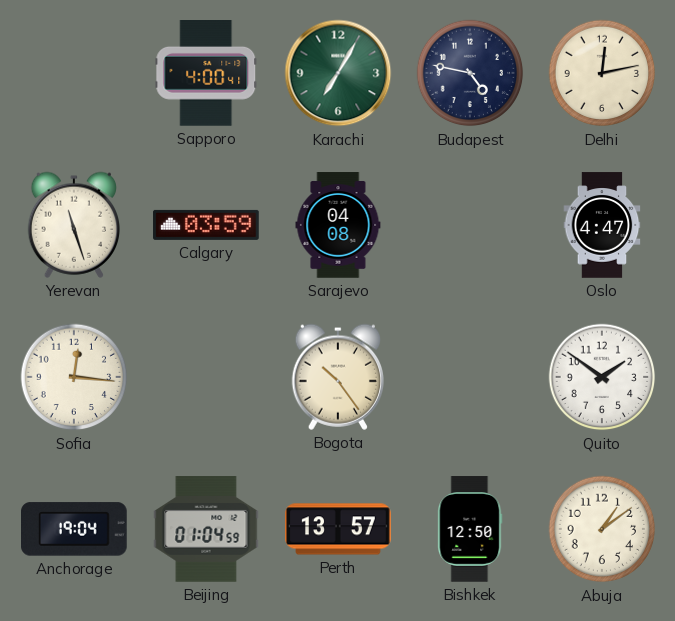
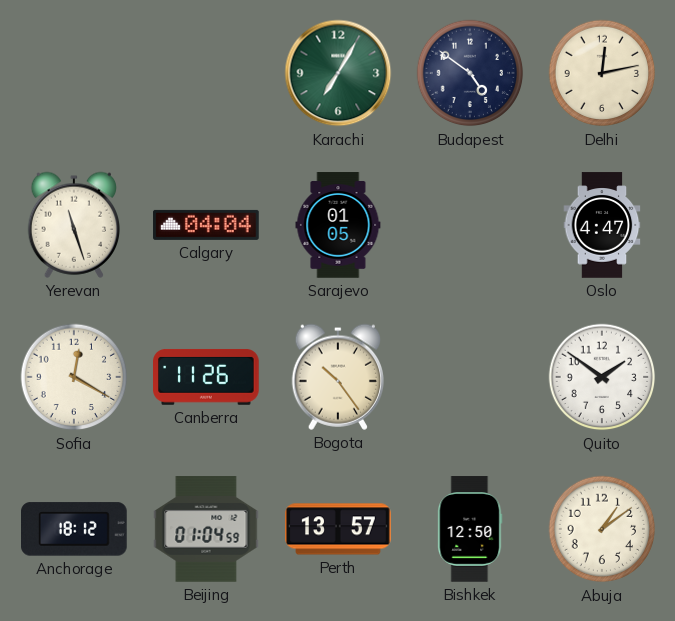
Sapporo: 4:00 -> none (206, 74)
Budapest: 4:47 -> 4:51 (470, 73)
Calgary: 03:59 -> 04:04 (206, 225)
Sarajevo: 04:08 -> 01:05 (338, 225)
Sofia: 12:16 -> 12:20 (74, 377)
Canberra: none -> 11:26 (207, 377)
Anchorage: 19:04 -> 18:12 (75, 529)
